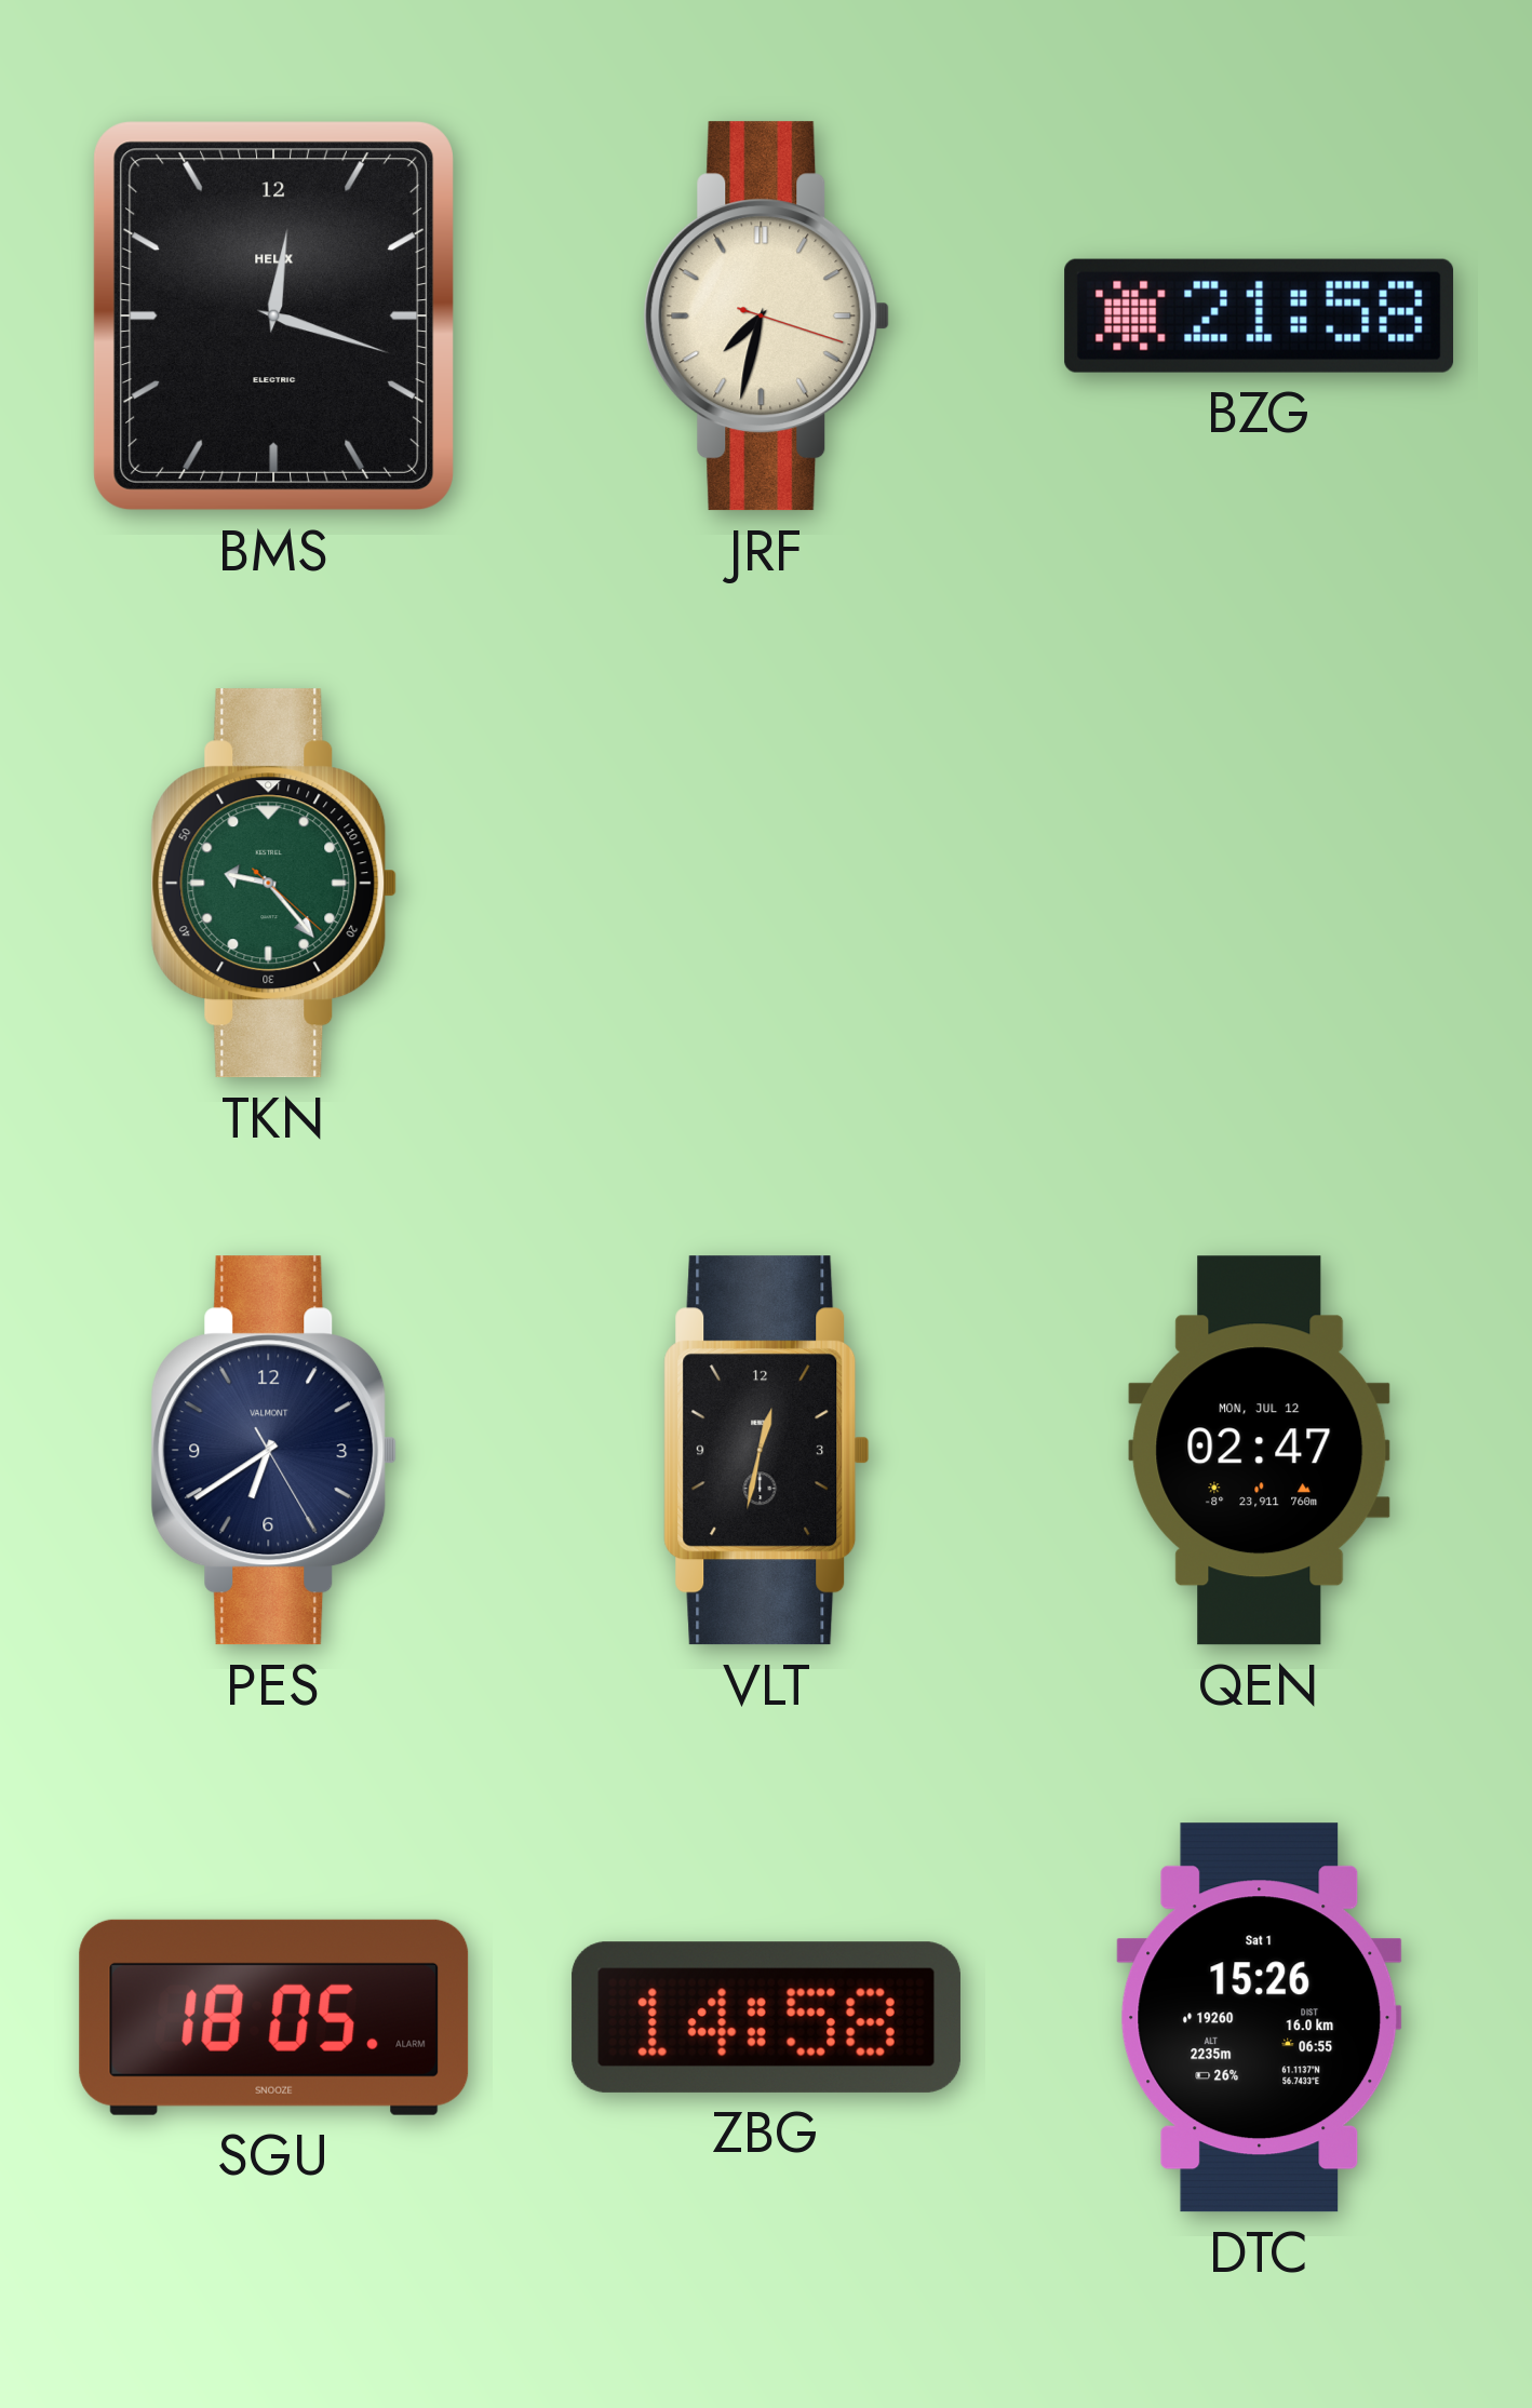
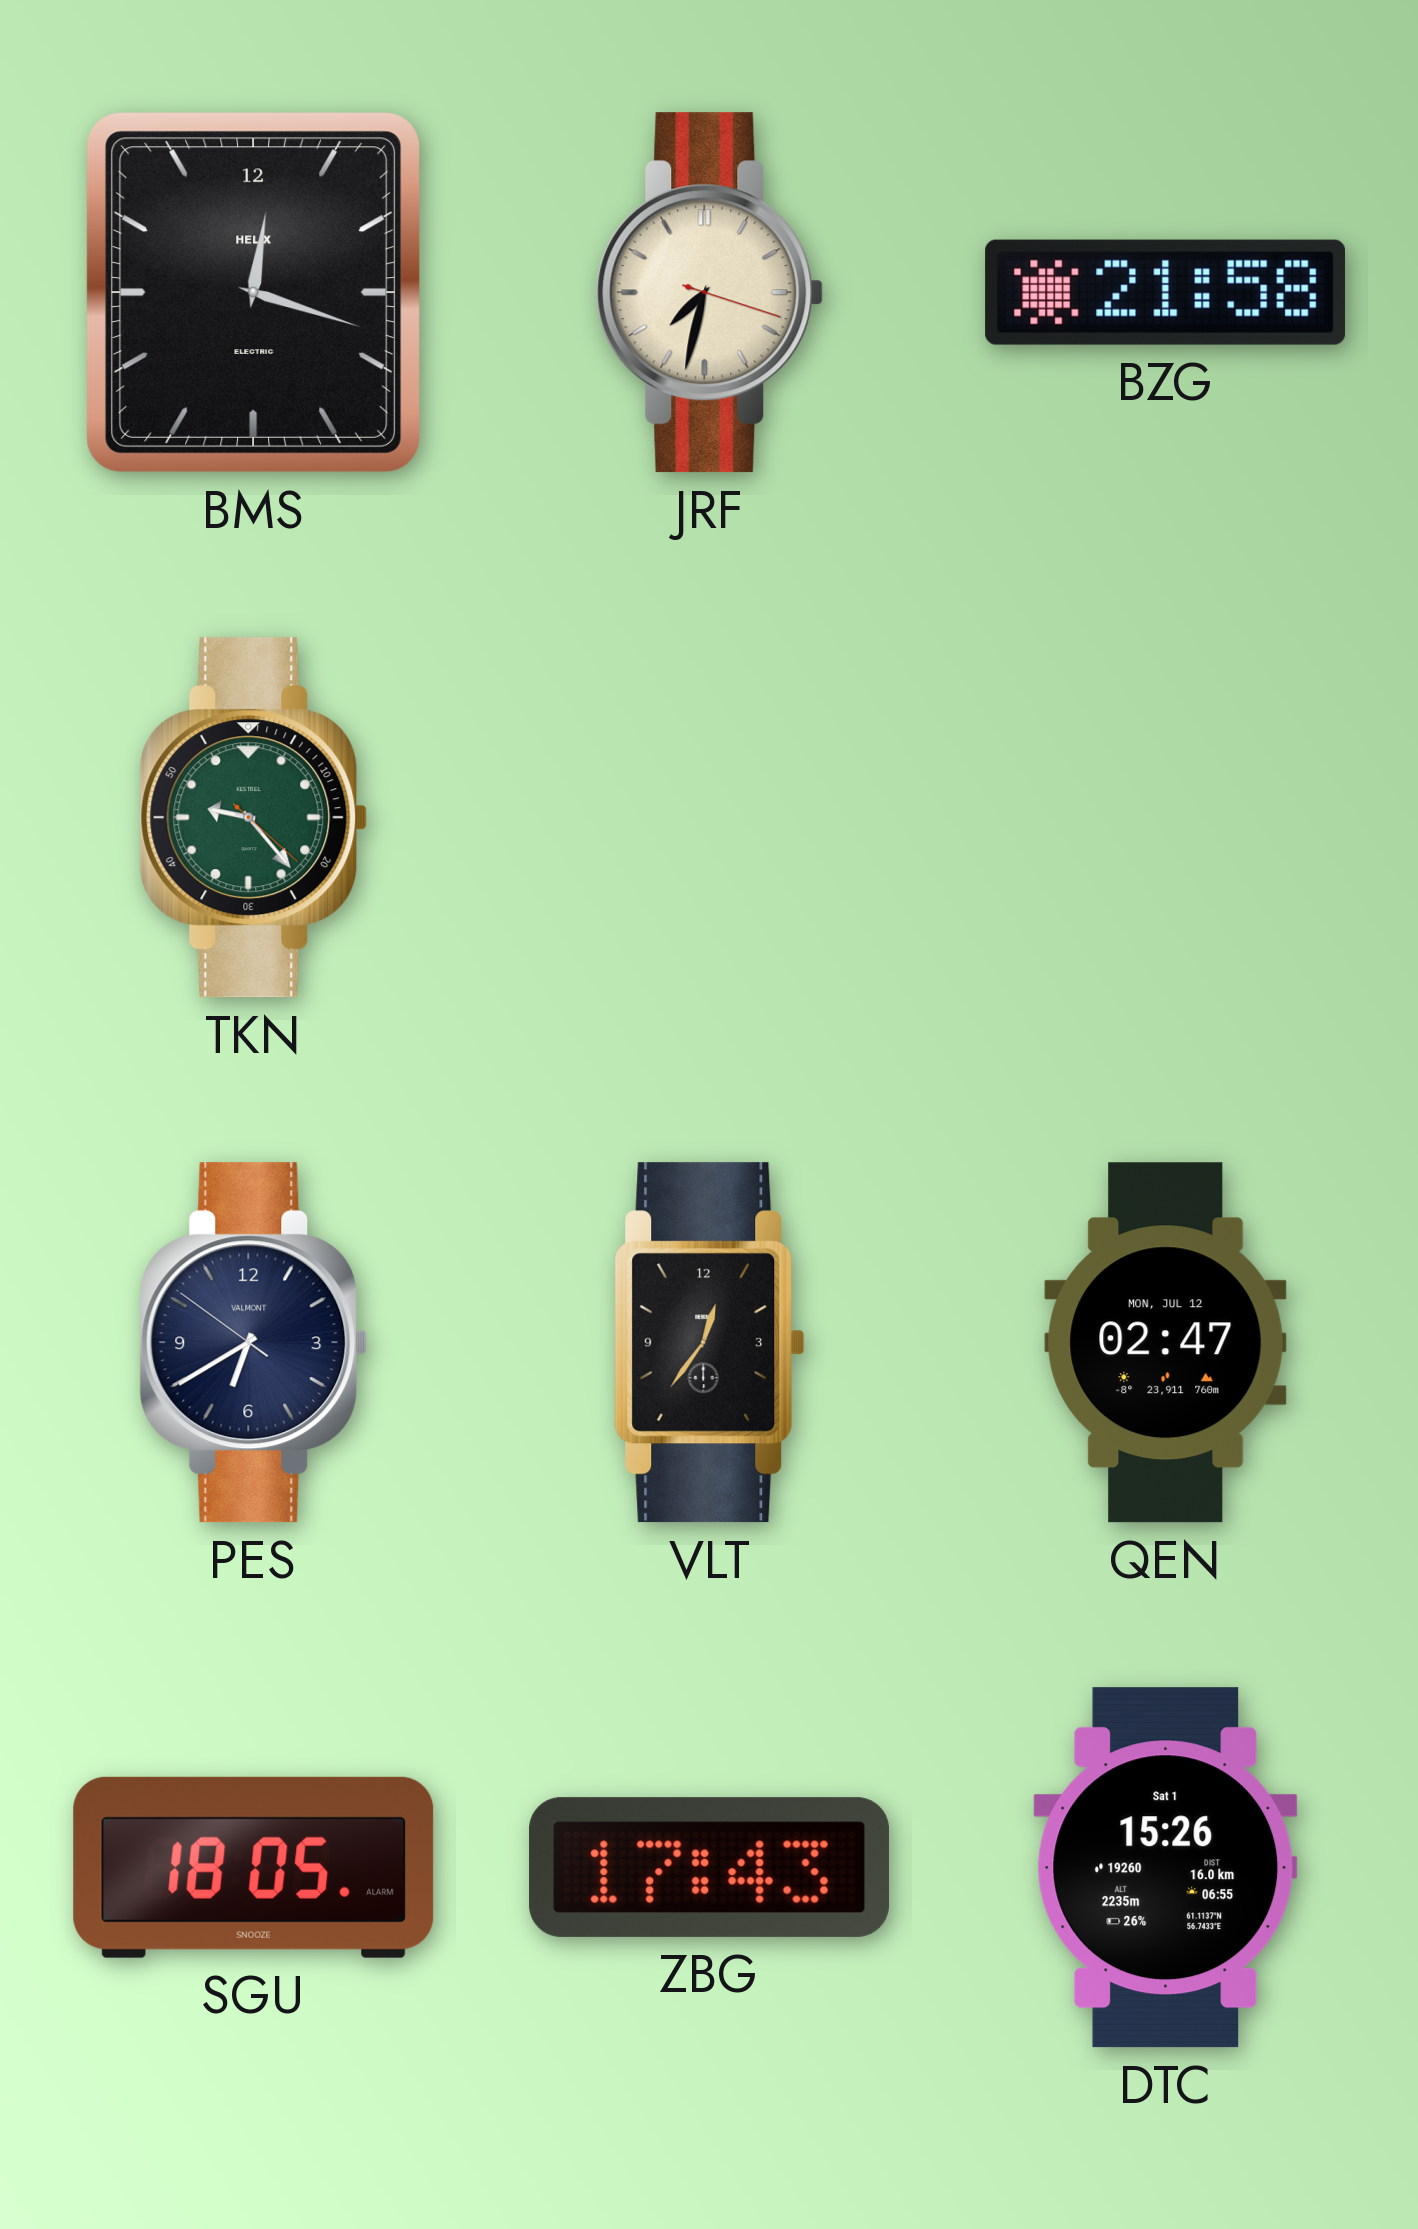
PES: 6:39:25 -> 6:39:51 (254, 1343)
VLT: 12:32 -> 12:36 (710, 1343)
ZBG: 14:58 -> 17:43 (709, 1867)
